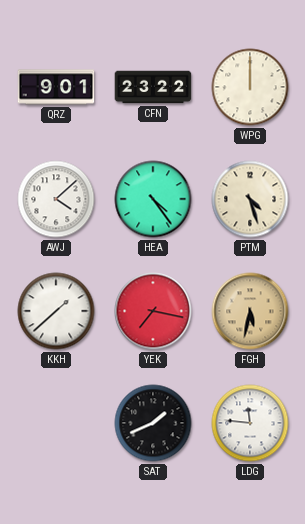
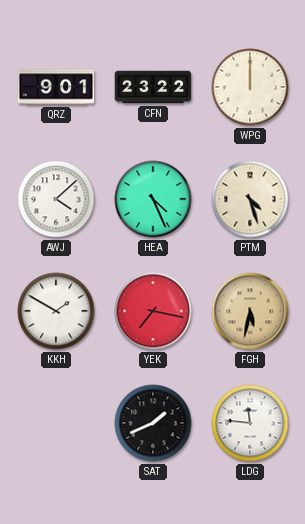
HEA: 4:24 -> 4:26 (153, 199)
KKH: 1:38 -> 1:50 (56, 311)
